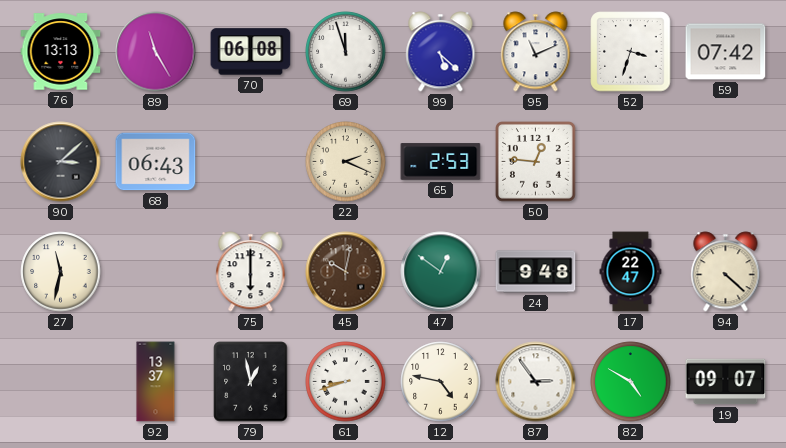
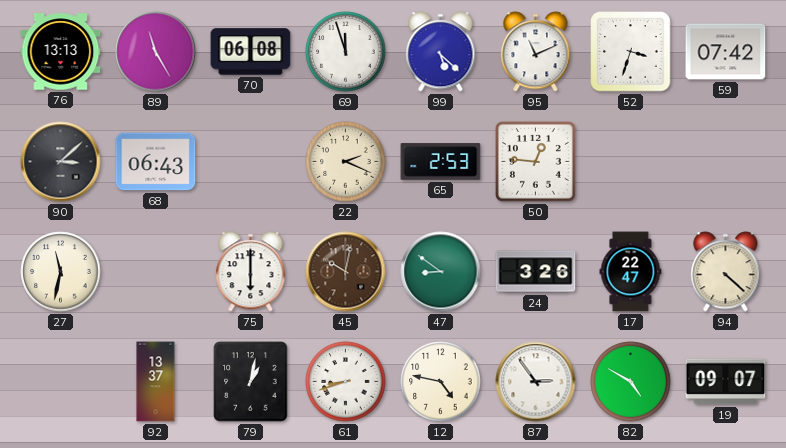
47: 12:51 -> 8:51 (441, 272)
24: 9:48 -> 3:26 (536, 272)
79: 12:58 -> 1:02 (251, 382)
